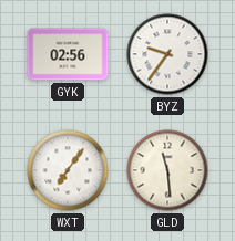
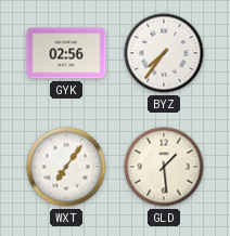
BYZ: 9:36 -> 7:36 (164, 53)
GLD: 11:29 -> 1:29 (164, 167)
